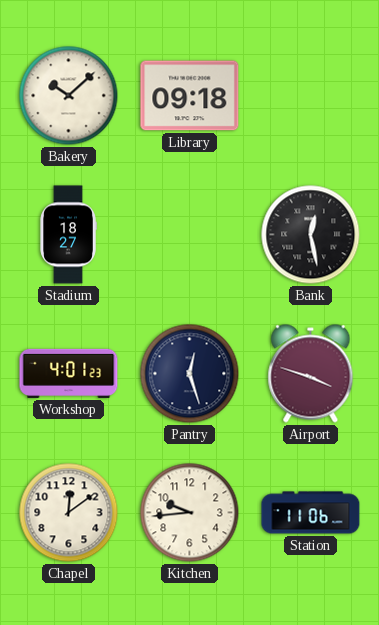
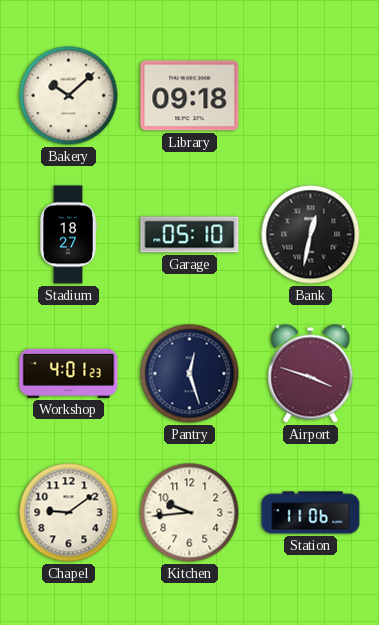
Garage: none -> 05:10 (190, 235)
Bank: 12:28 -> 12:32 (311, 235)
Chapel: 12:09 -> 9:09 (69, 513)
